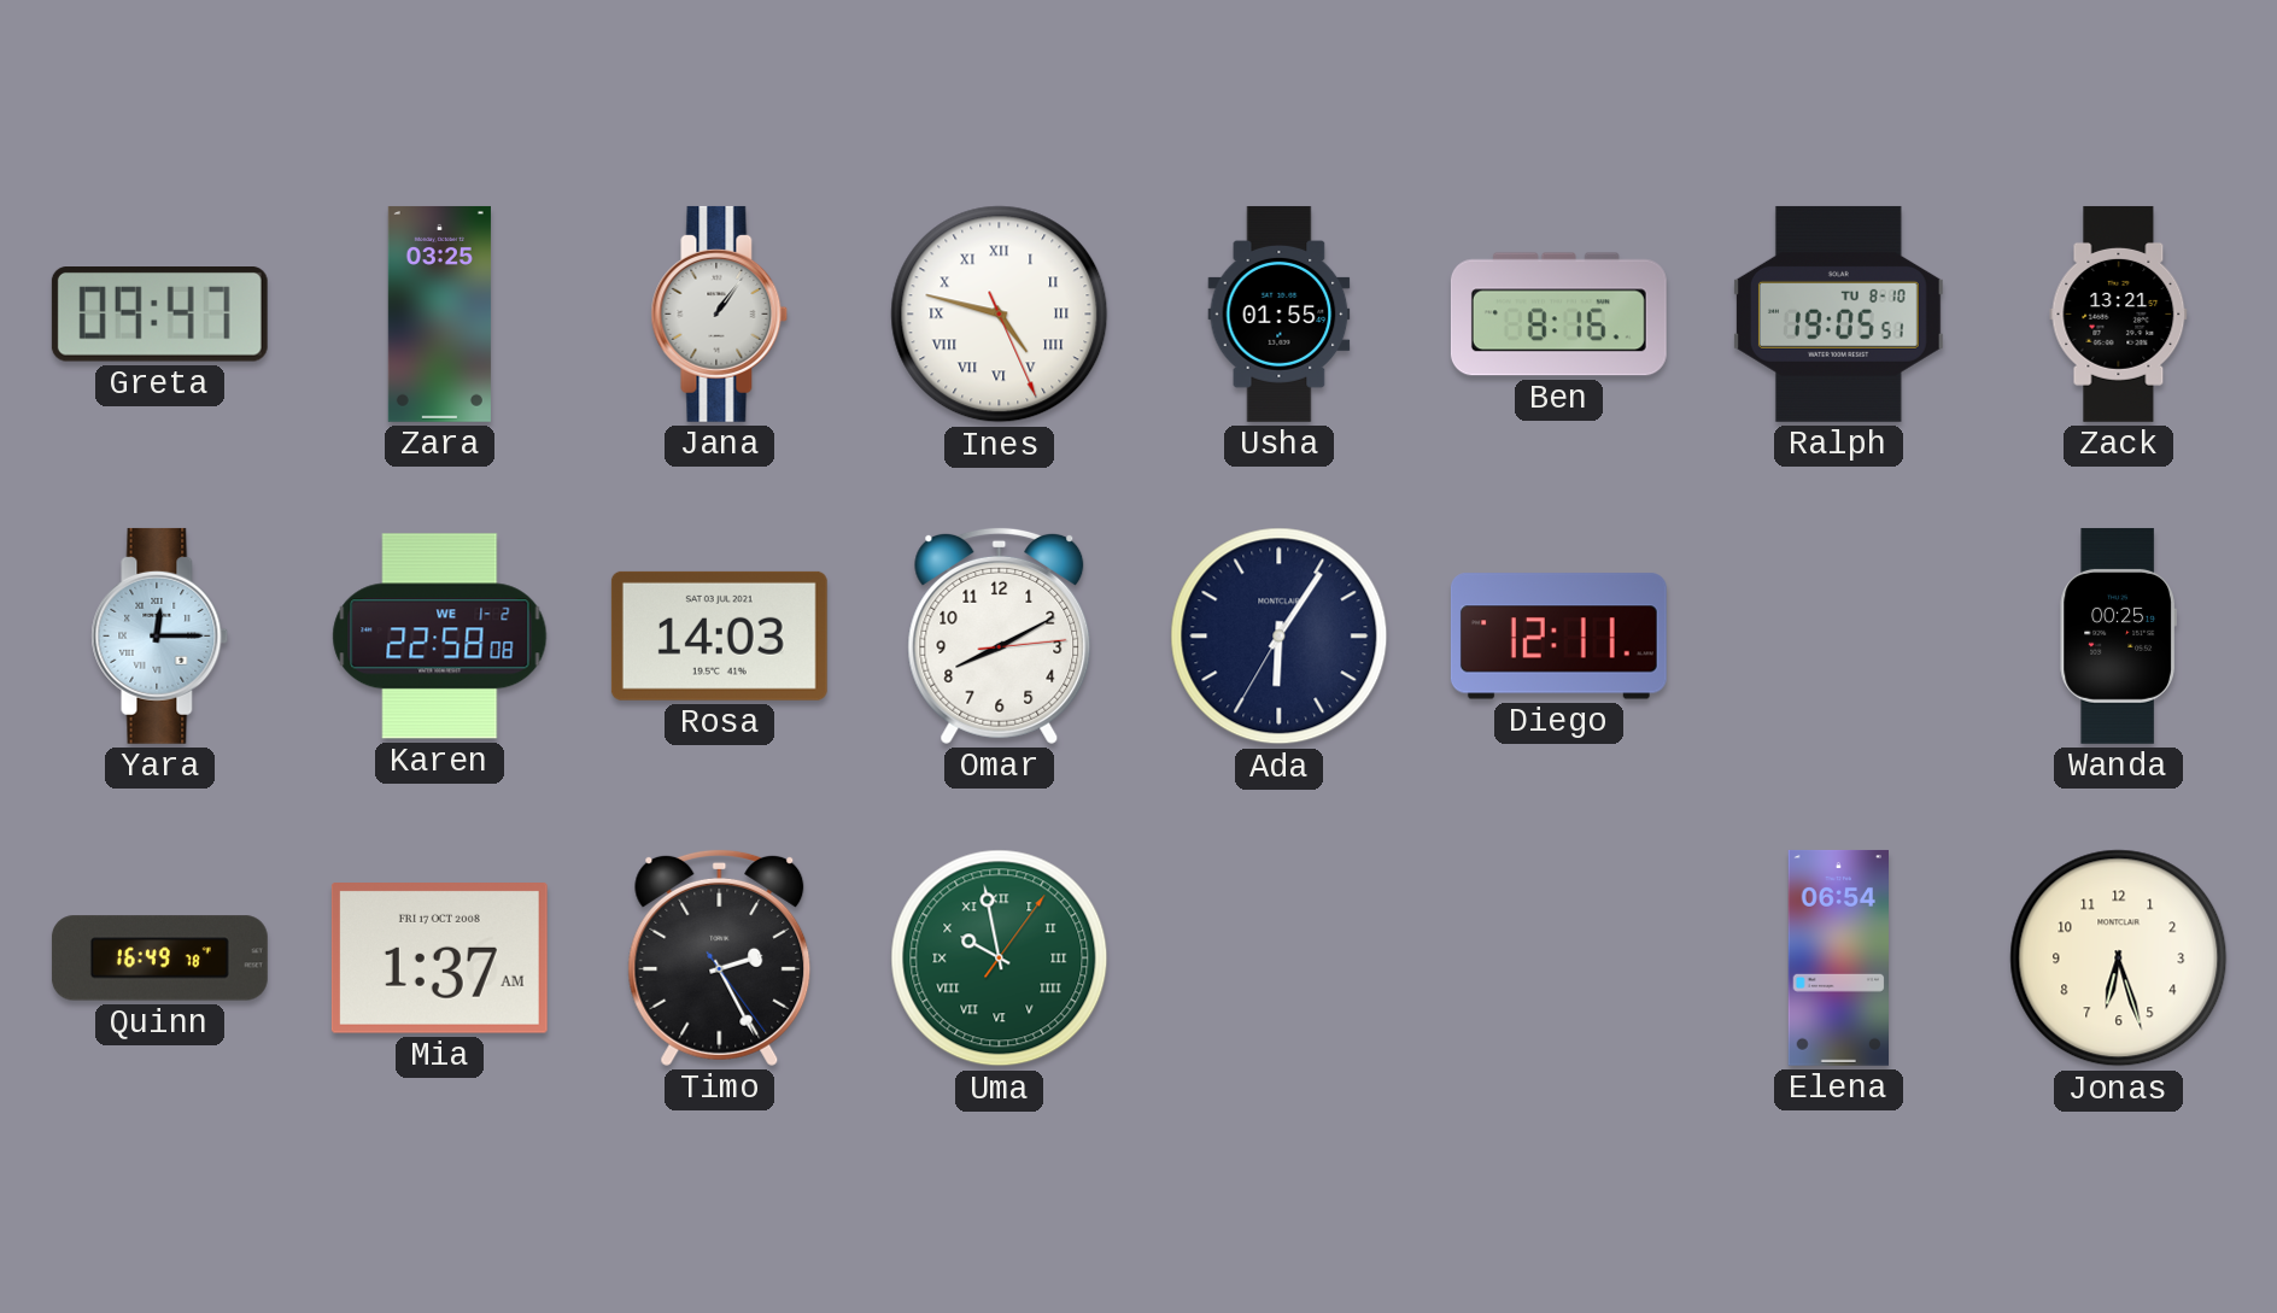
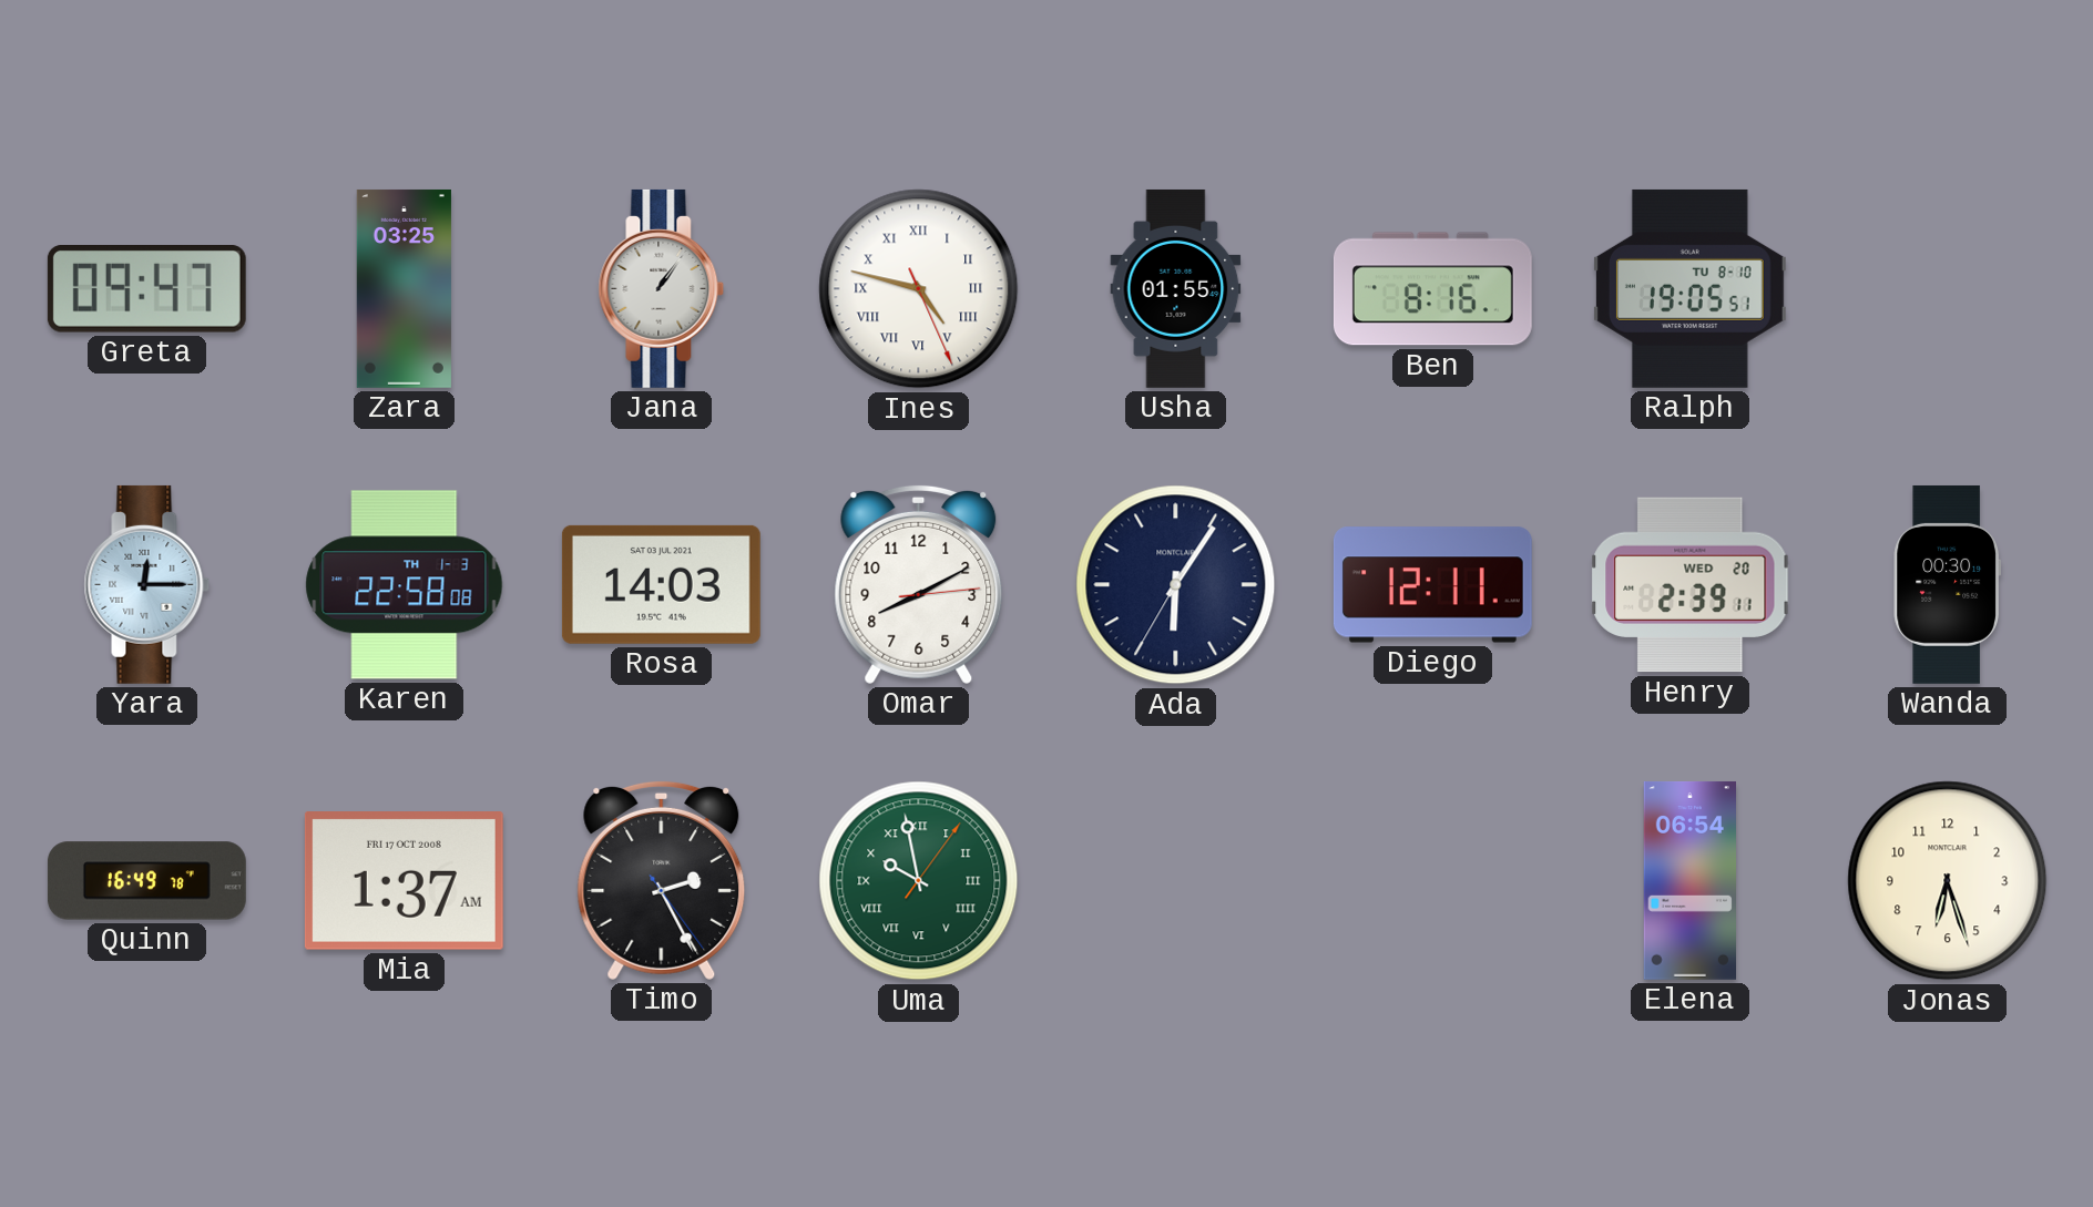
Zack: 13:21 -> none (2119, 313)
Karen date: WE 1-2 -> TH 1-3 (405, 585)
Henry: none -> 2:39 (1691, 585)
Wanda: 00:25 -> 00:30 (1947, 584)
